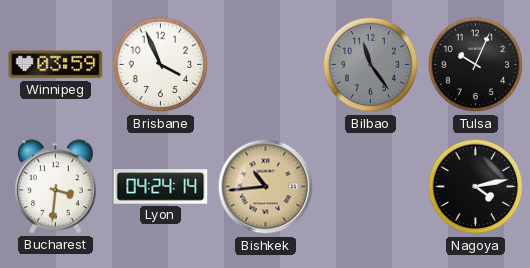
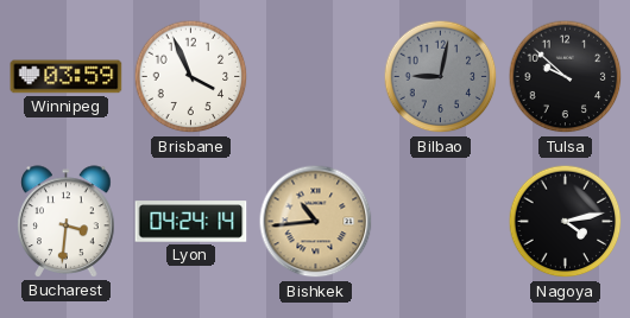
Bilbao: 11:24 -> 9:02 (441, 77)
Tulsa: 10:04 -> 9:52 (566, 77)
